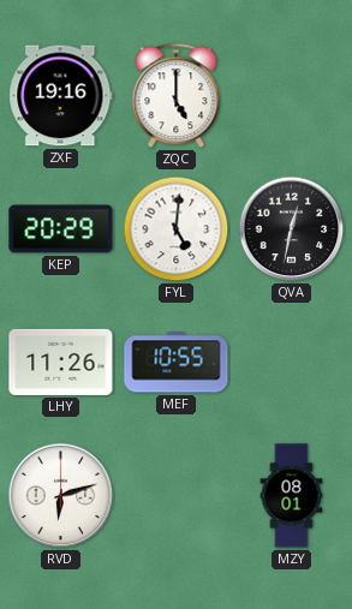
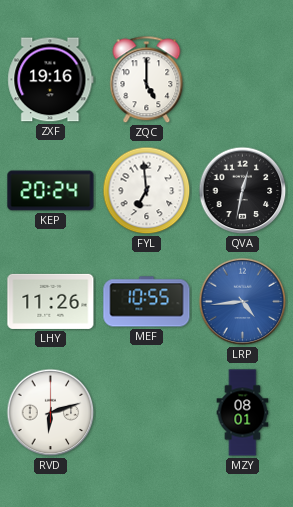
KEP: 20:29 -> 20:24 (51, 191)
FYL: 5:01 -> 6:59 (147, 191)
LRP: none -> 4:44 (243, 302)
